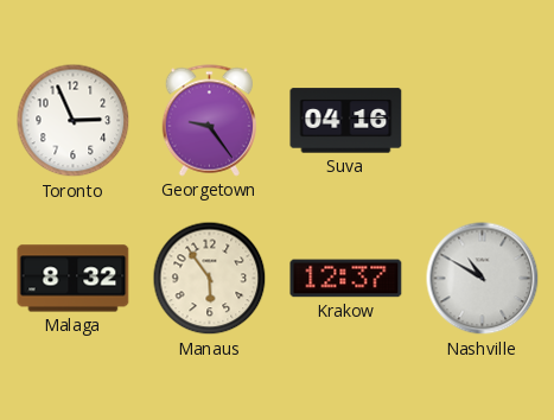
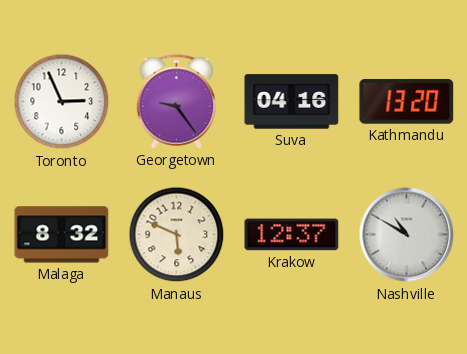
Kathmandu: none -> 13:20 (407, 102)
Manaus: 5:54 -> 5:49 (177, 235)
